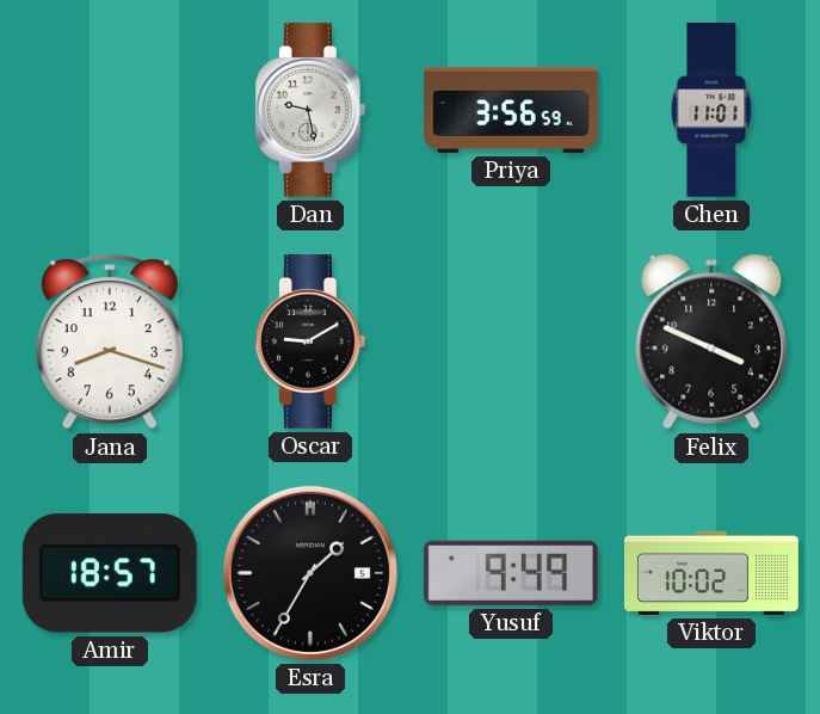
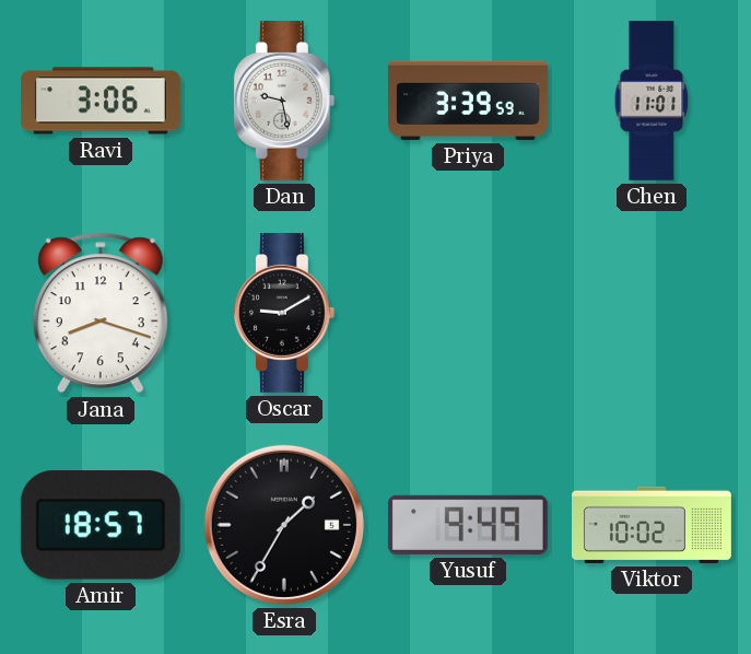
Ravi: none -> 3:06 (101, 101)
Priya: 3:56 -> 3:39 (468, 101)
Felix: 3:49 -> none (711, 341)
